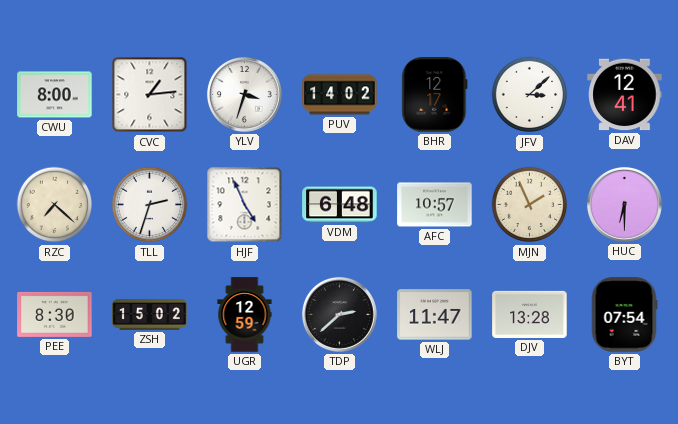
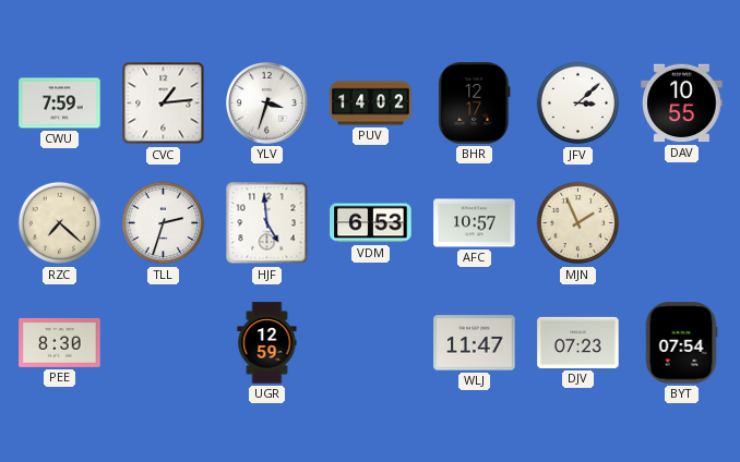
CWU: 8:00 -> 7:59 (60, 104)
DAV: 12:41 -> 10:55 (682, 104)
HJF: 4:56 -> 4:59 (267, 223)
VDM: 6:48 -> 6:53 (371, 223)
HUC: 6:30 -> none (624, 204)
ZSH: 15:02 -> none (150, 315)
TDP: 2:38 -> none (339, 314)
DJV: 13:28 -> 07:23 (578, 342)
